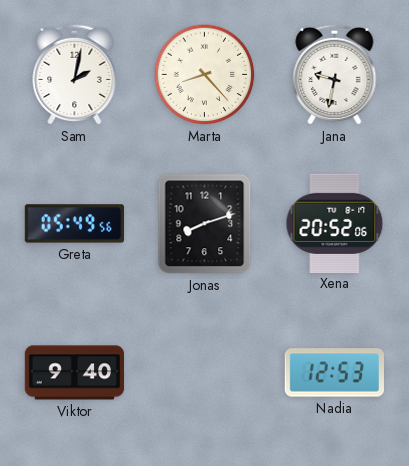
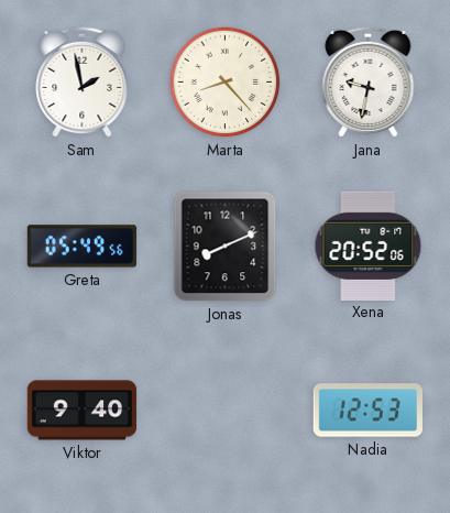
Sam: 2:02 -> 1:58 (83, 81)
Jonas: 8:12 -> 8:11 (226, 247)
